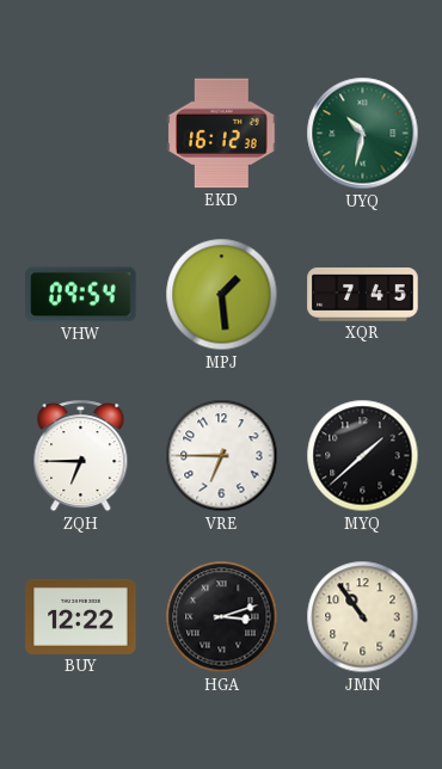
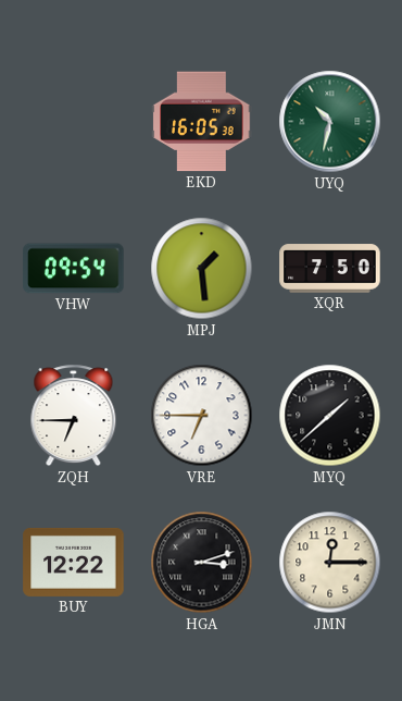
EKD: 16:12 -> 16:05 (202, 122)
XQR: 7:45 -> 7:50 (330, 269)
JMN: 10:54 -> 12:15 (330, 563)
